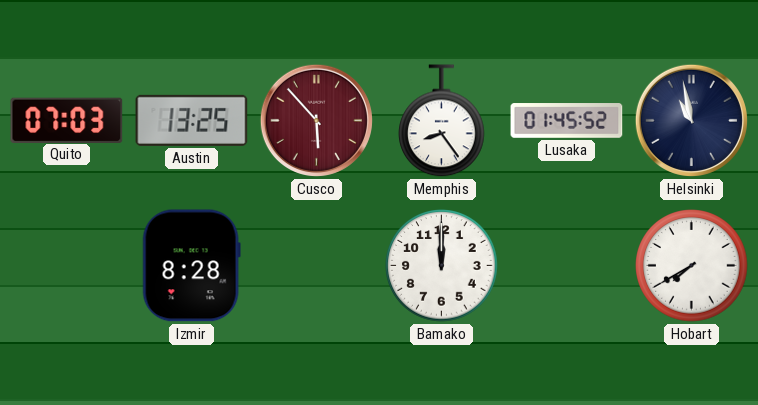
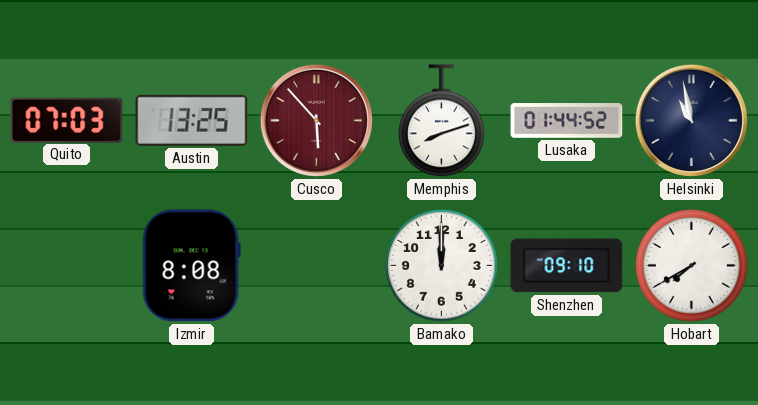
Memphis: 8:24 -> 8:12 (442, 121)
Lusaka: 01:45 -> 01:44 (567, 121)
Izmir: 8:28 -> 8:08 (191, 266)
Shenzhen: none -> 09:10 (567, 266)
